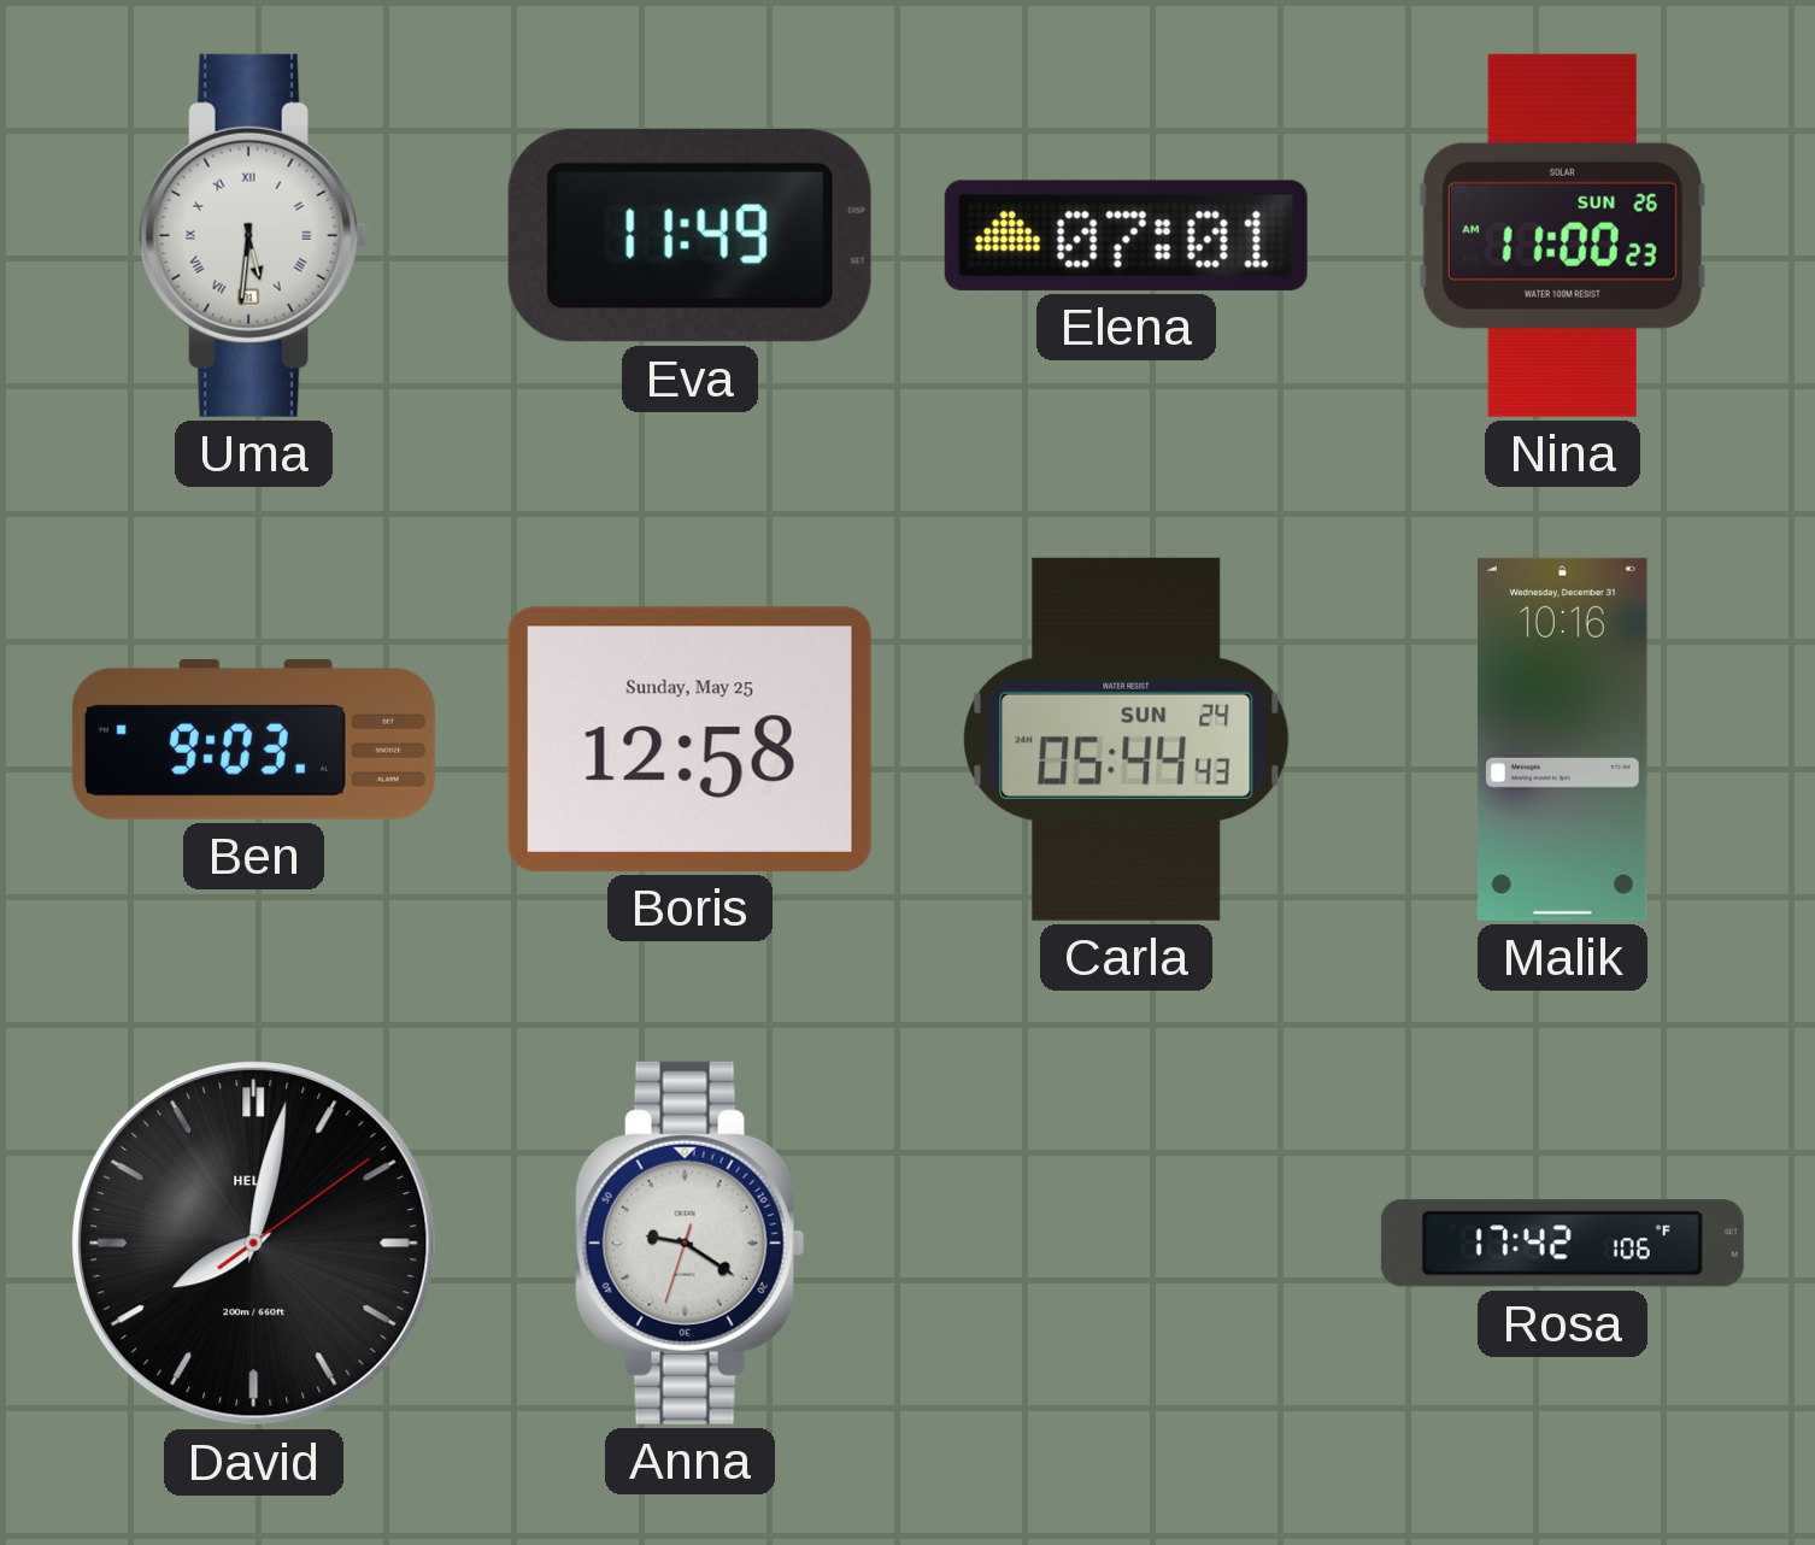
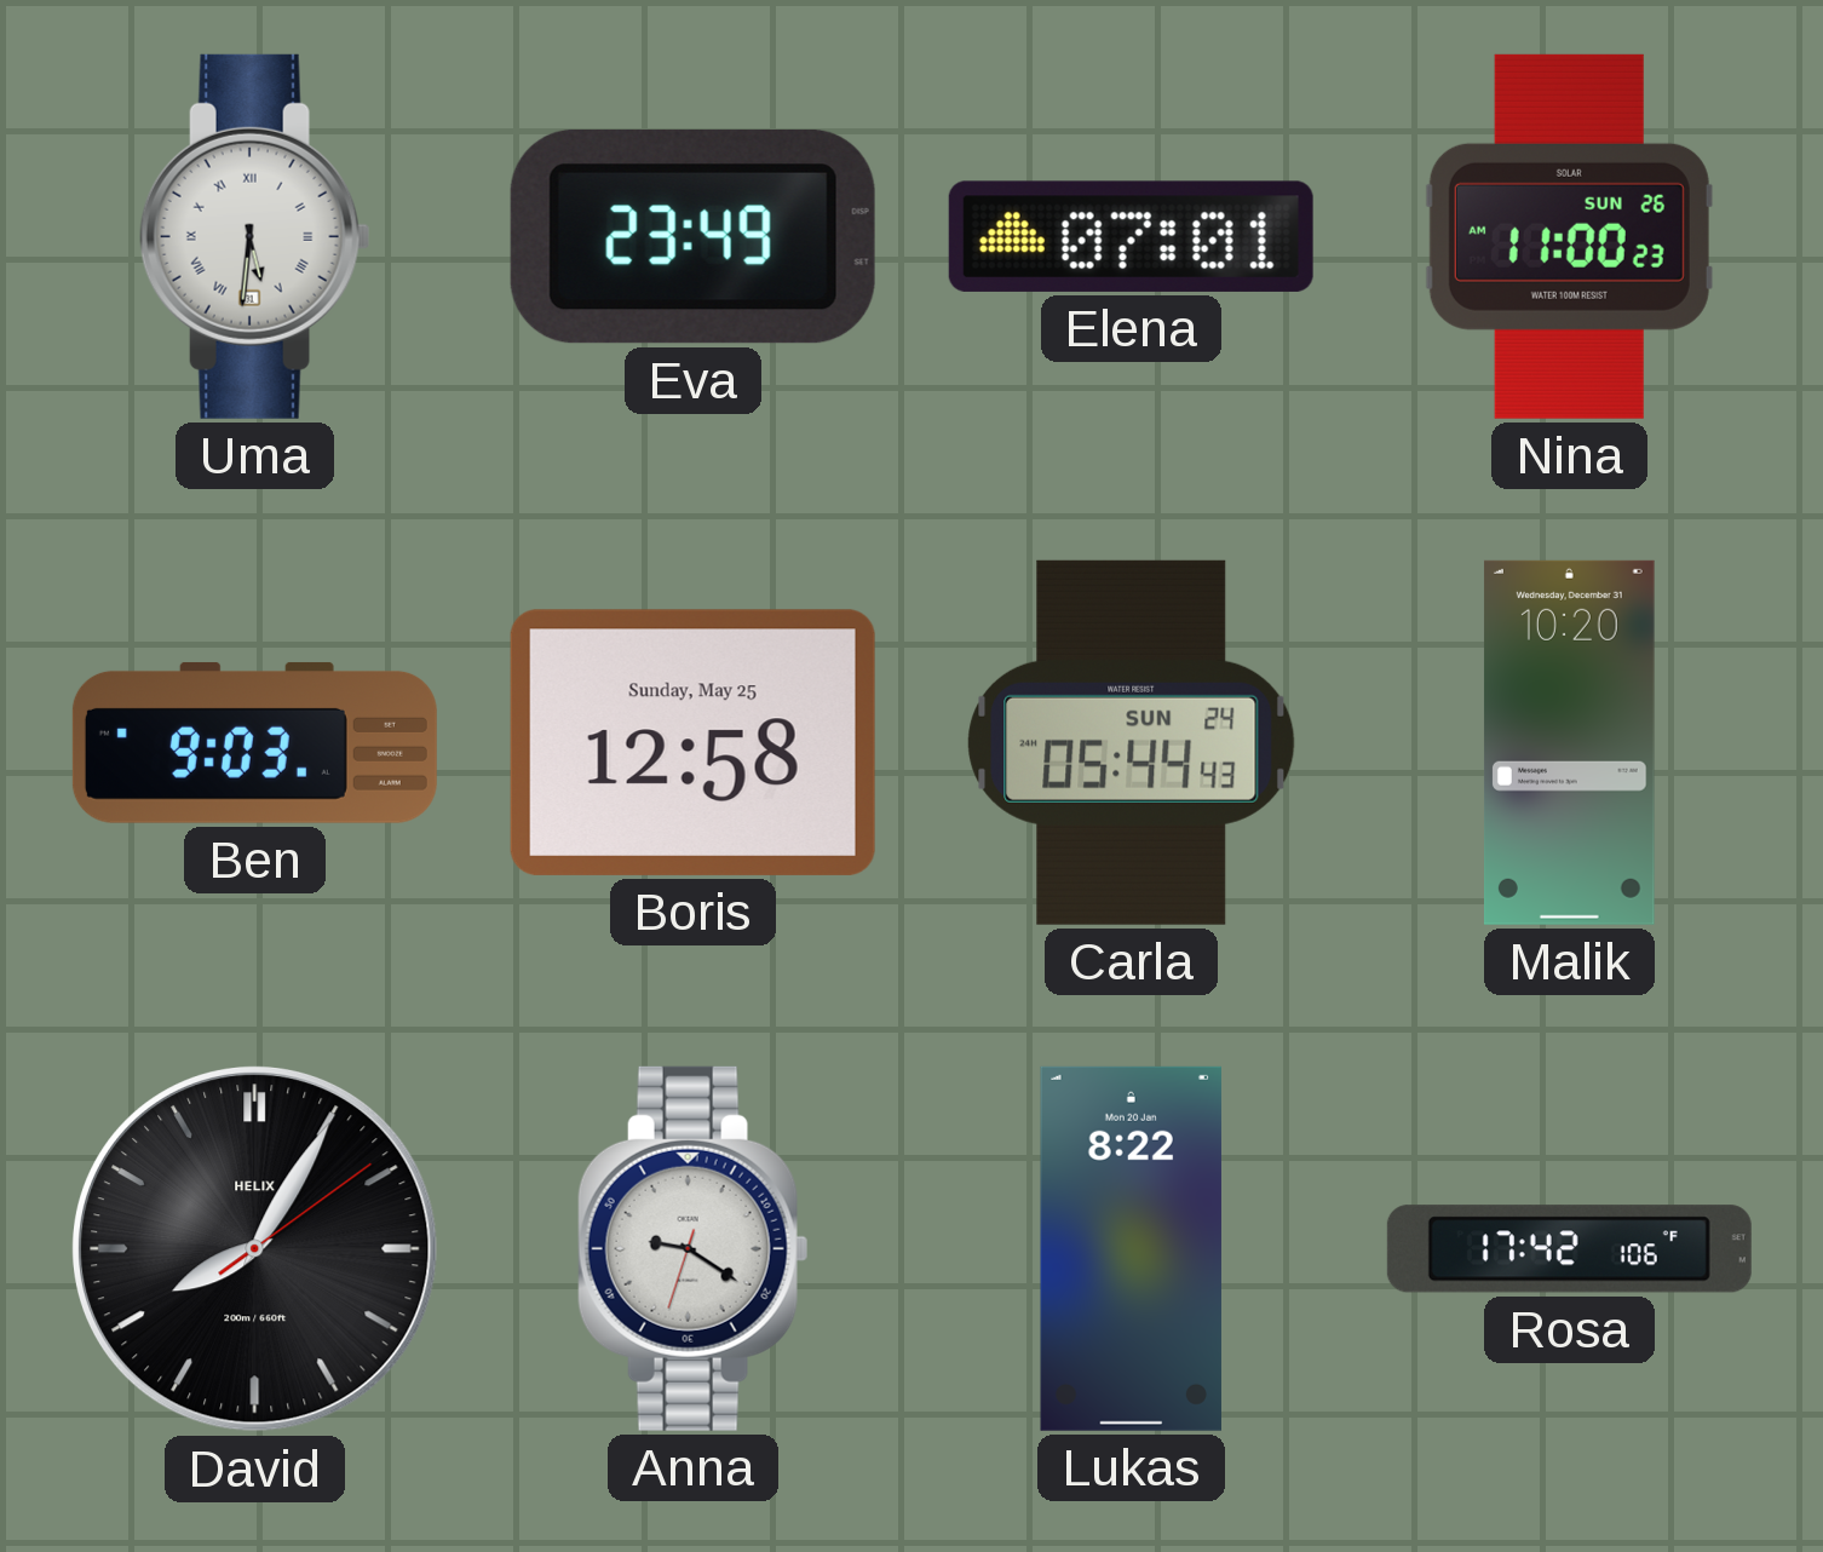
Eva: 11:49 -> 23:49 (692, 236)
Malik: 10:16 -> 10:20 (1569, 742)
David: 8:02 -> 8:05 (255, 1249)
Lukas: none -> 8:22 (1131, 1248)
